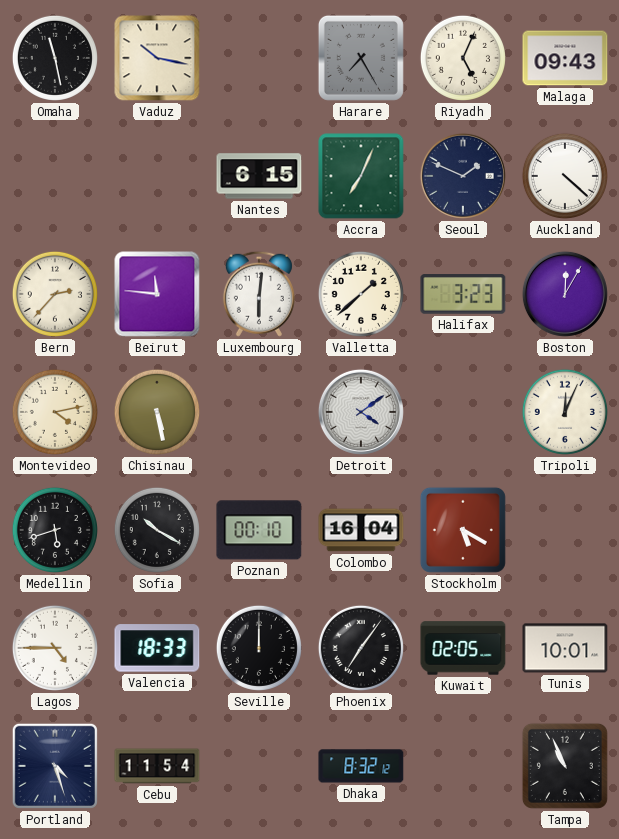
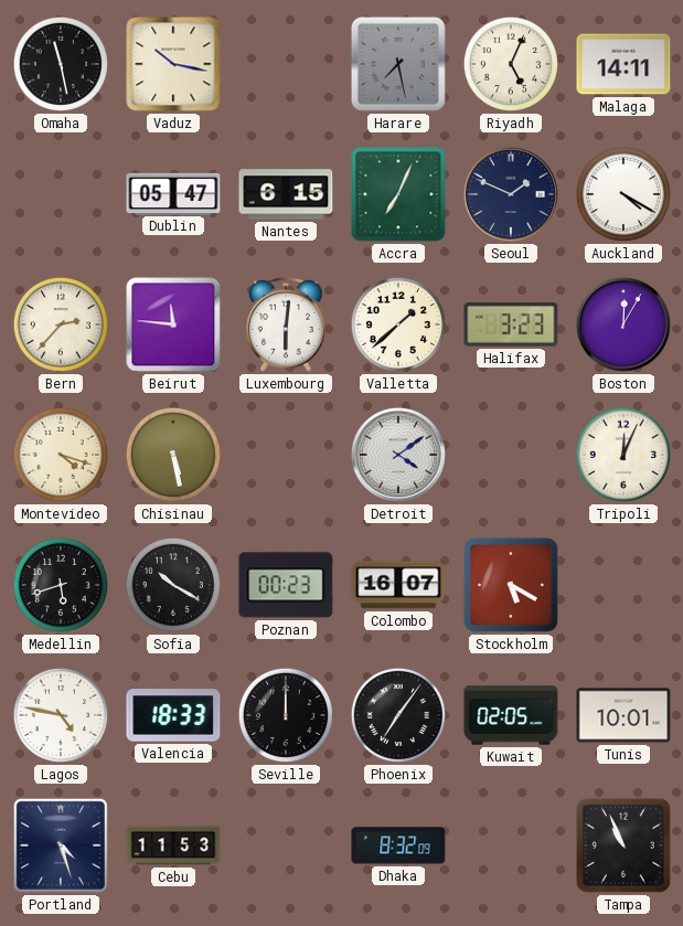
Harare: 7:25 -> 7:28 (398, 64)
Malaga: 09:43 -> 14:11 (623, 64)
Dublin: none -> 05:47 (173, 193)
Auckland: 4:22 -> 4:20 (623, 194)
Montevideo: 4:13 -> 4:18 (61, 455)
Poznan: 00:10 -> 00:23 (286, 585)
Colombo: 16:04 -> 16:07 (398, 585)
Lagos: 4:45 -> 4:47 (61, 715)
Cebu: 11:54 -> 11:53 (173, 845)
Dhaka: 8:32:12 -> 8:32:09 (398, 845)
